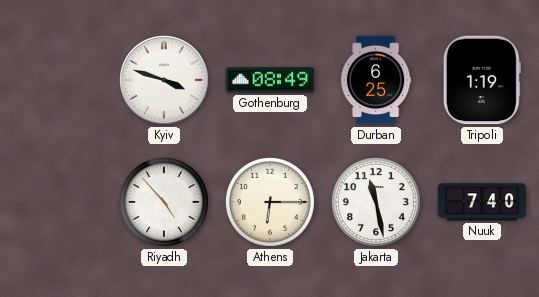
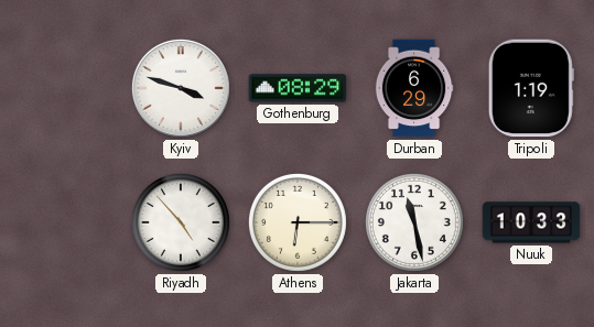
Gothenburg: 08:49 -> 08:29 (298, 88)
Durban: 6:25 -> 6:29 (414, 88)
Nuuk: 7:40 -> 10:33 (531, 222)
